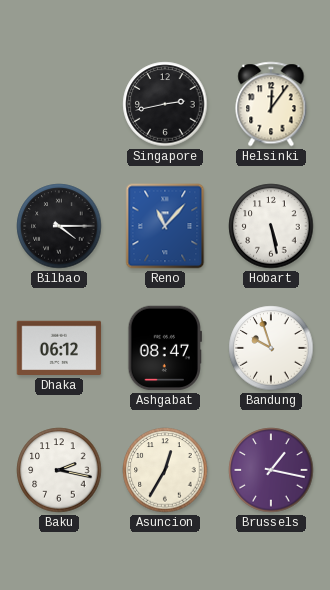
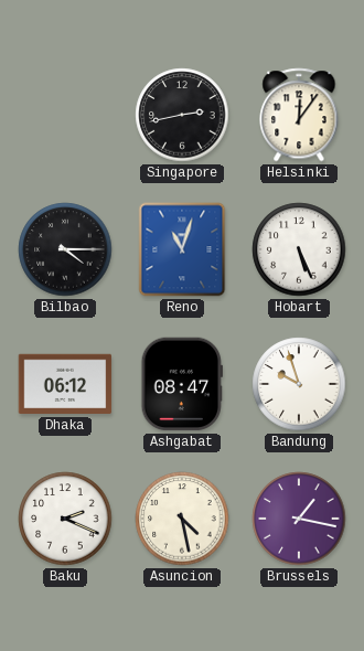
Reno: 11:07 -> 11:03 (182, 249)
Hobart: 5:28 -> 5:26 (299, 249)
Baku: 2:17 -> 2:19 (65, 519)
Asuncion: 12:35 -> 4:28 (182, 519)
